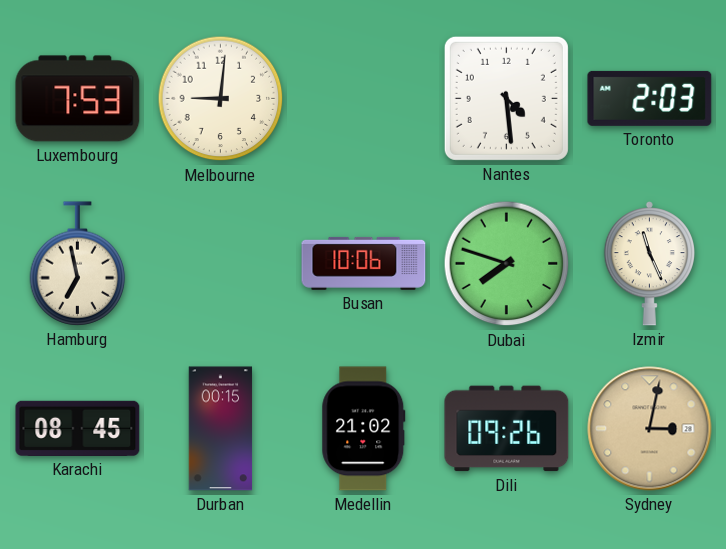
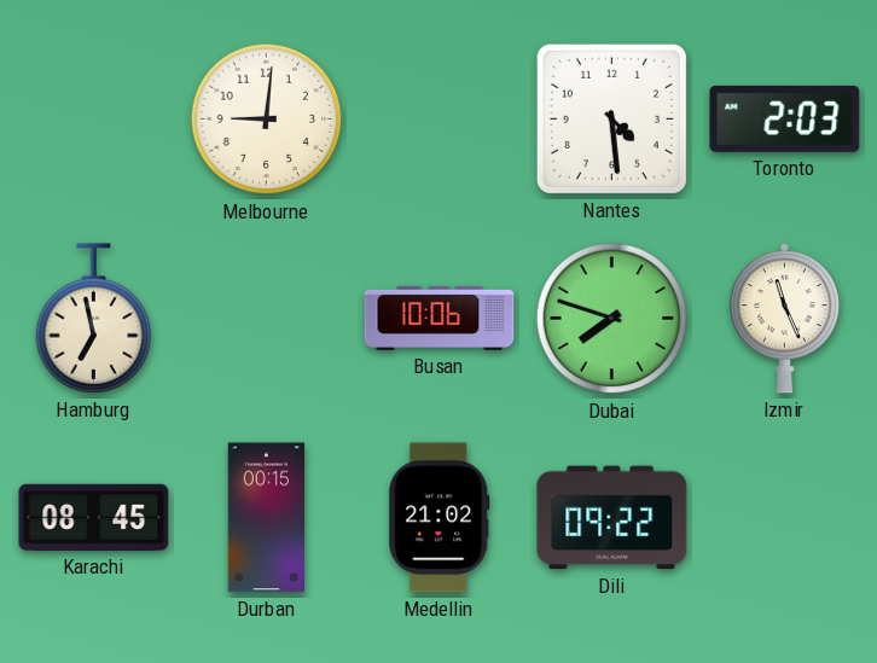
Luxembourg: 7:53 -> none (78, 99)
Dili: 09:26 -> 09:22 (612, 518)
Sydney: 3:02 -> none (650, 429)
